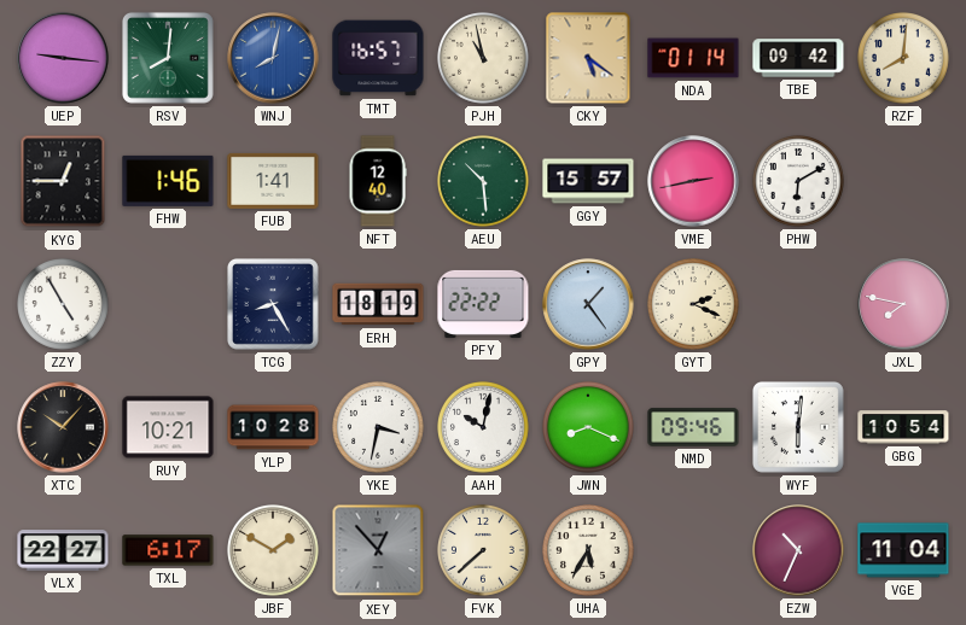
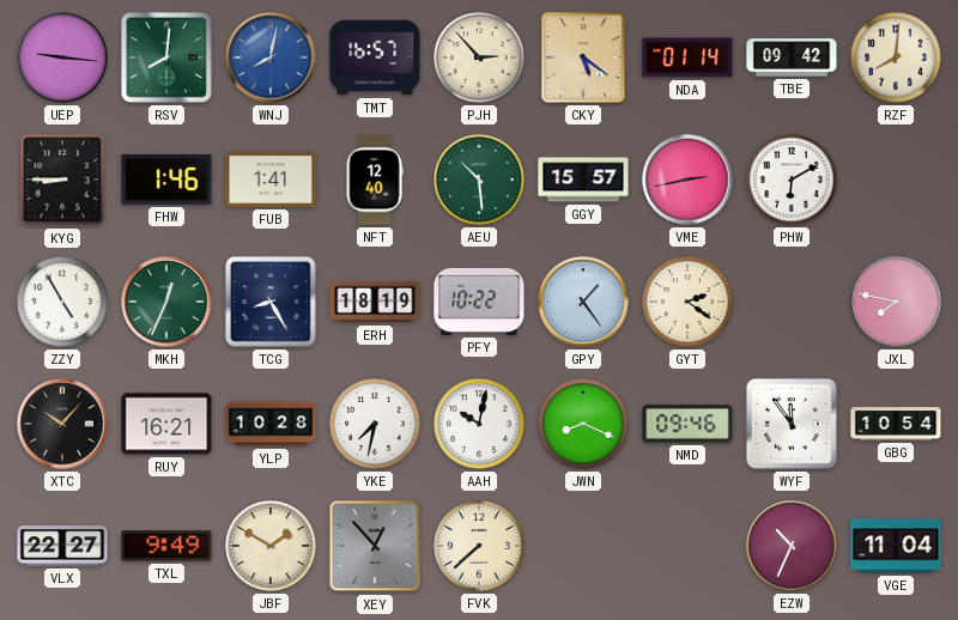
PJH: 10:58 -> 2:53 (480, 59)
KYG: 12:45 -> 8:45 (62, 180)
MKH: none -> 12:34 (166, 302)
PFY: 22:22 -> 10:22 (479, 302)
GYT: 2:19 -> 2:21 (689, 303)
RUY: 10:21 -> 16:21 (166, 424)
YKE: 3:32 -> 7:32 (376, 425)
WYF: 6:01 -> 11:54 (792, 424)
TXL: 6:17 -> 9:49 (166, 546)
UHA: 5:35 -> none (589, 551)
